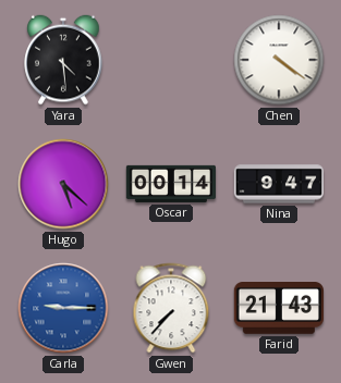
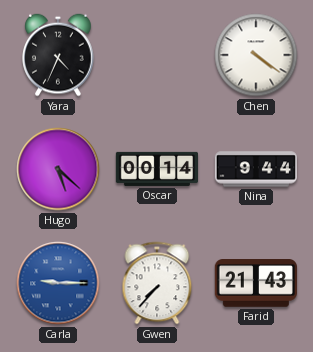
Yara: 4:29 -> 4:34 (58, 55)
Nina: 9:47 -> 9:44 (255, 169)
